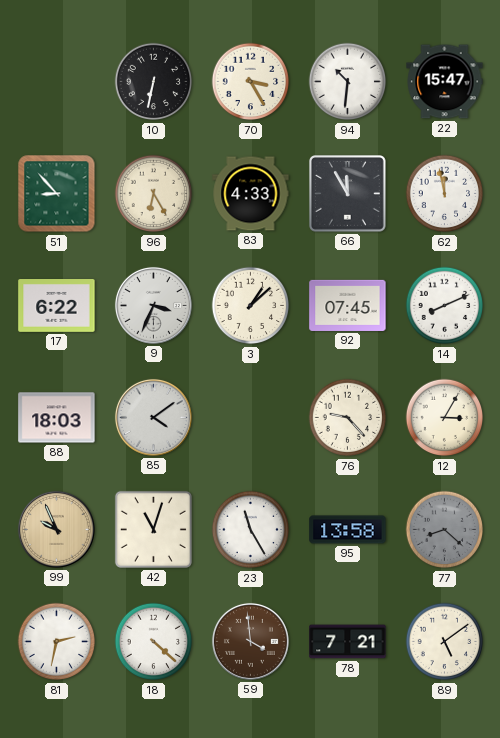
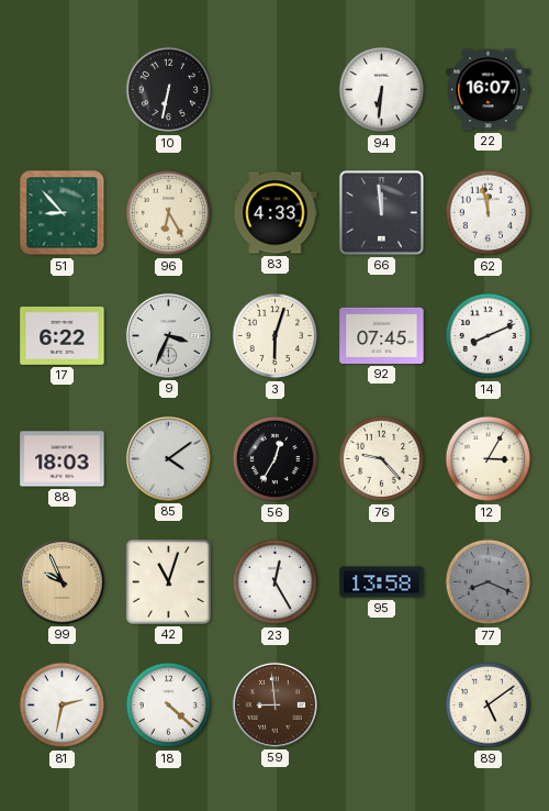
70: 3:25 -> none (251, 82)
94: 10:31 -> 6:31 (382, 90)
22: 15:47 -> 16:07 (489, 90)
66: 11:55 -> 11:59 (382, 213)
3: 1:08 -> 6:03 (276, 336)
56: none -> 12:35 (276, 459)
23: 11:25 -> 12:25 (276, 582)
77: 8:22 -> 8:19 (489, 582)
59: 3:59 -> 8:59 (274, 704)
78: 7:21 -> none (348, 642)
